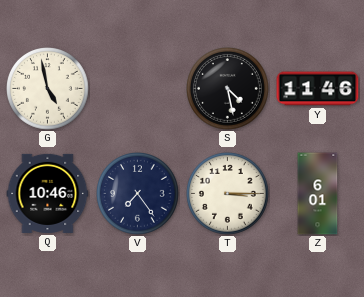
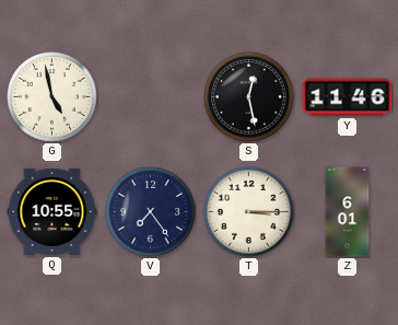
S: 4:28 -> 12:28 (249, 97)
Q: 10:46 -> 10:55 (52, 211)
